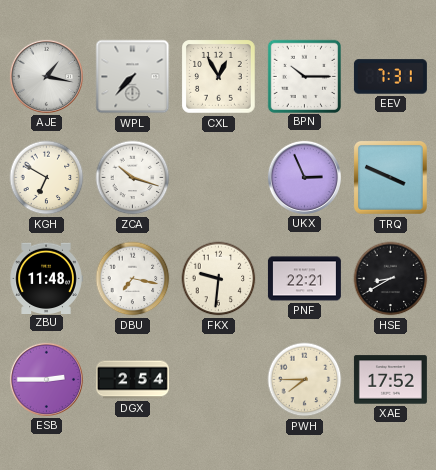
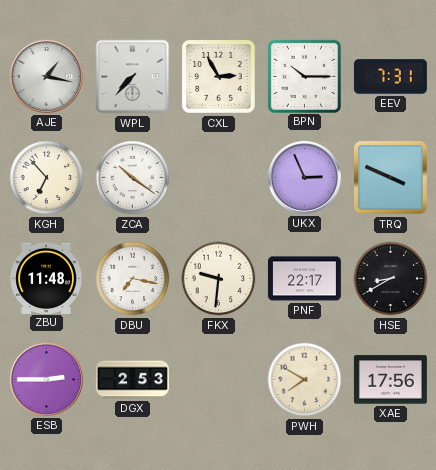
CXL: 12:55 -> 2:55 (219, 77)
KGH: 6:50 -> 6:53 (47, 178)
ZCA: 10:18 -> 10:21 (133, 178)
PNF: 22:21 -> 22:17 (304, 279)
DGX: 2:54 -> 2:53 (132, 380)
PWH: 7:45 -> 7:50 (305, 380)
XAE: 17:52 -> 17:56 (390, 380)
